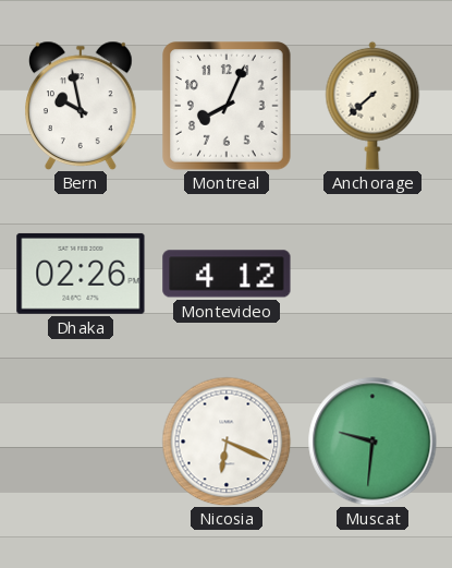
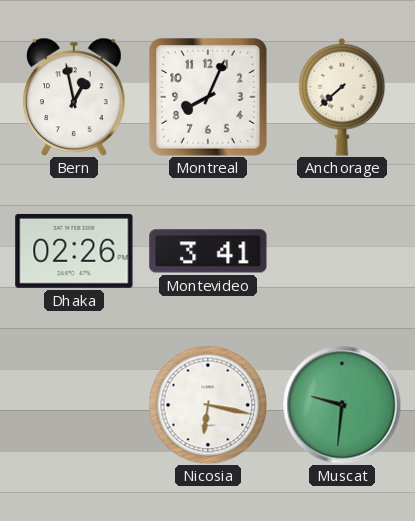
Bern: 9:58 -> 12:58 (75, 97)
Montevideo: 4:12 -> 3:41 (208, 251)
Nicosia: 6:19 -> 6:17 (208, 405)
